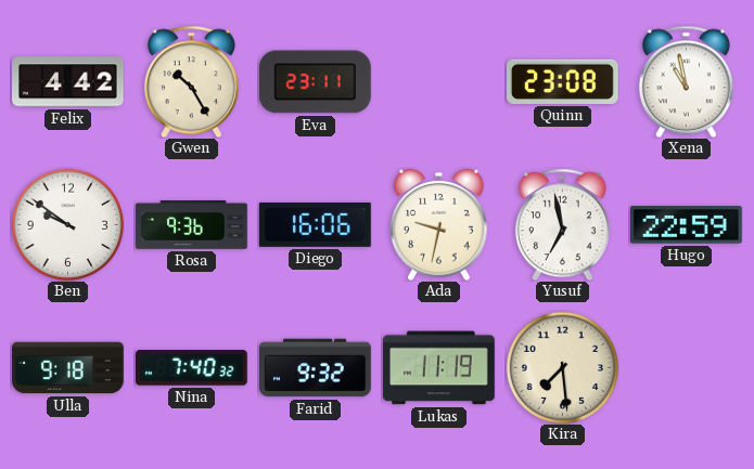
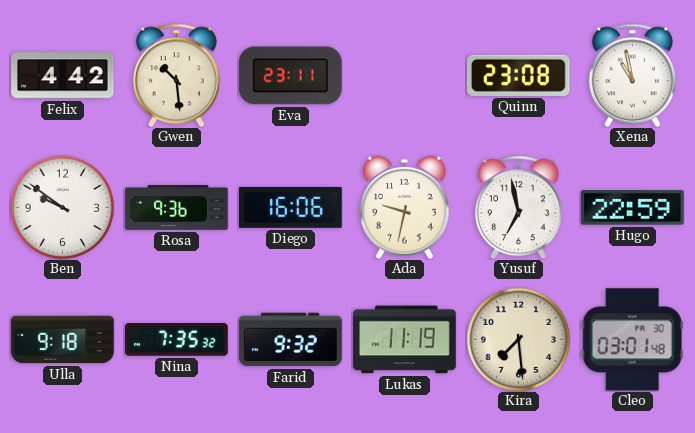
Gwen: 10:25 -> 10:29 (176, 75)
Nina: 7:40 -> 7:35 (177, 340)
Cleo: none -> 03:01 (632, 340)
